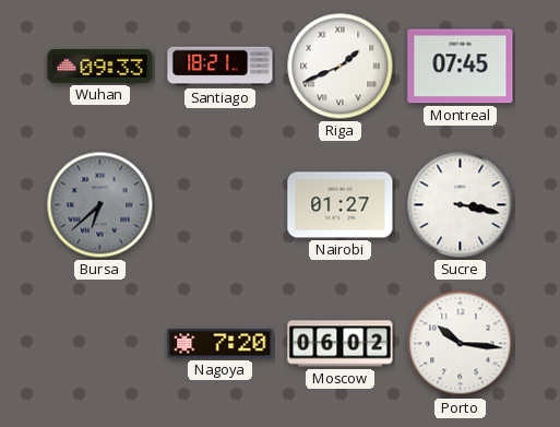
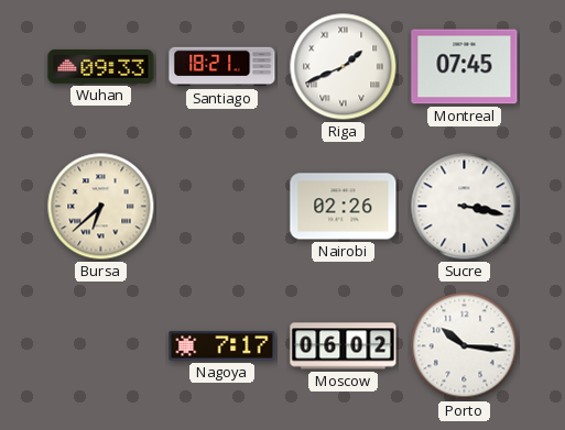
Bursa dial: grey -> cream (101, 207)
Nairobi: 01:27 -> 02:26 (344, 207)
Nagoya: 7:20 -> 7:17 (222, 346)
